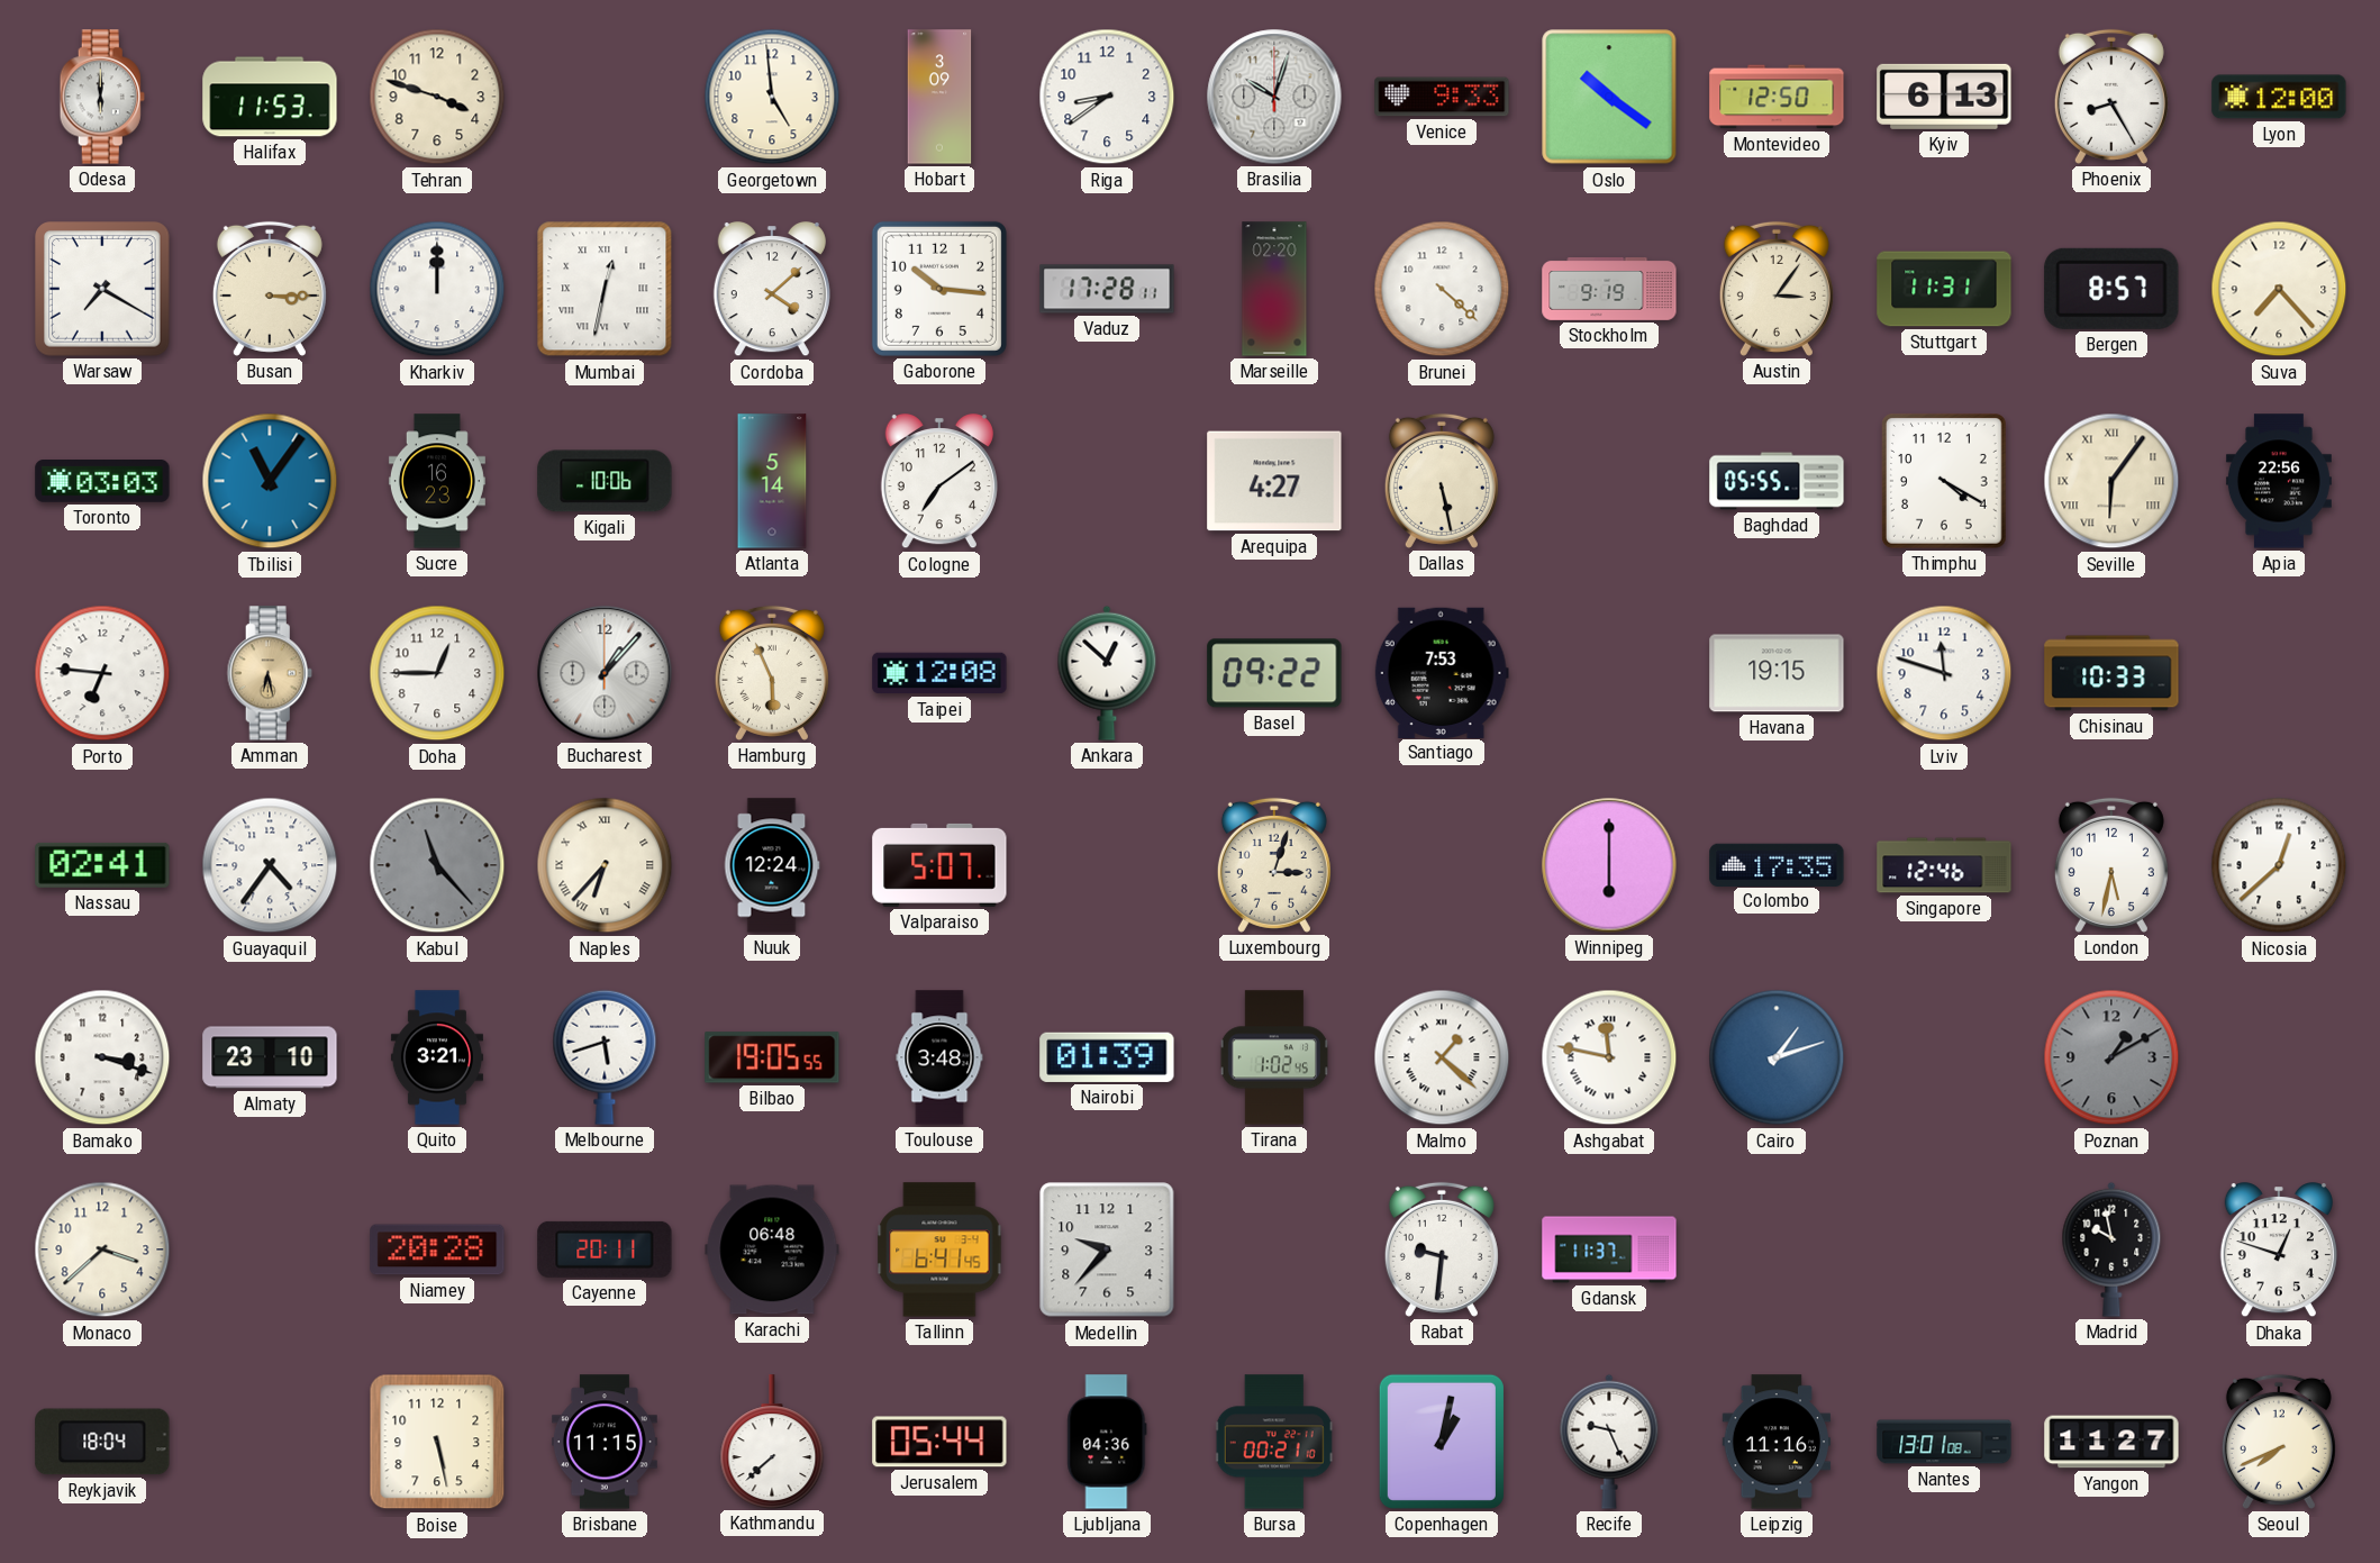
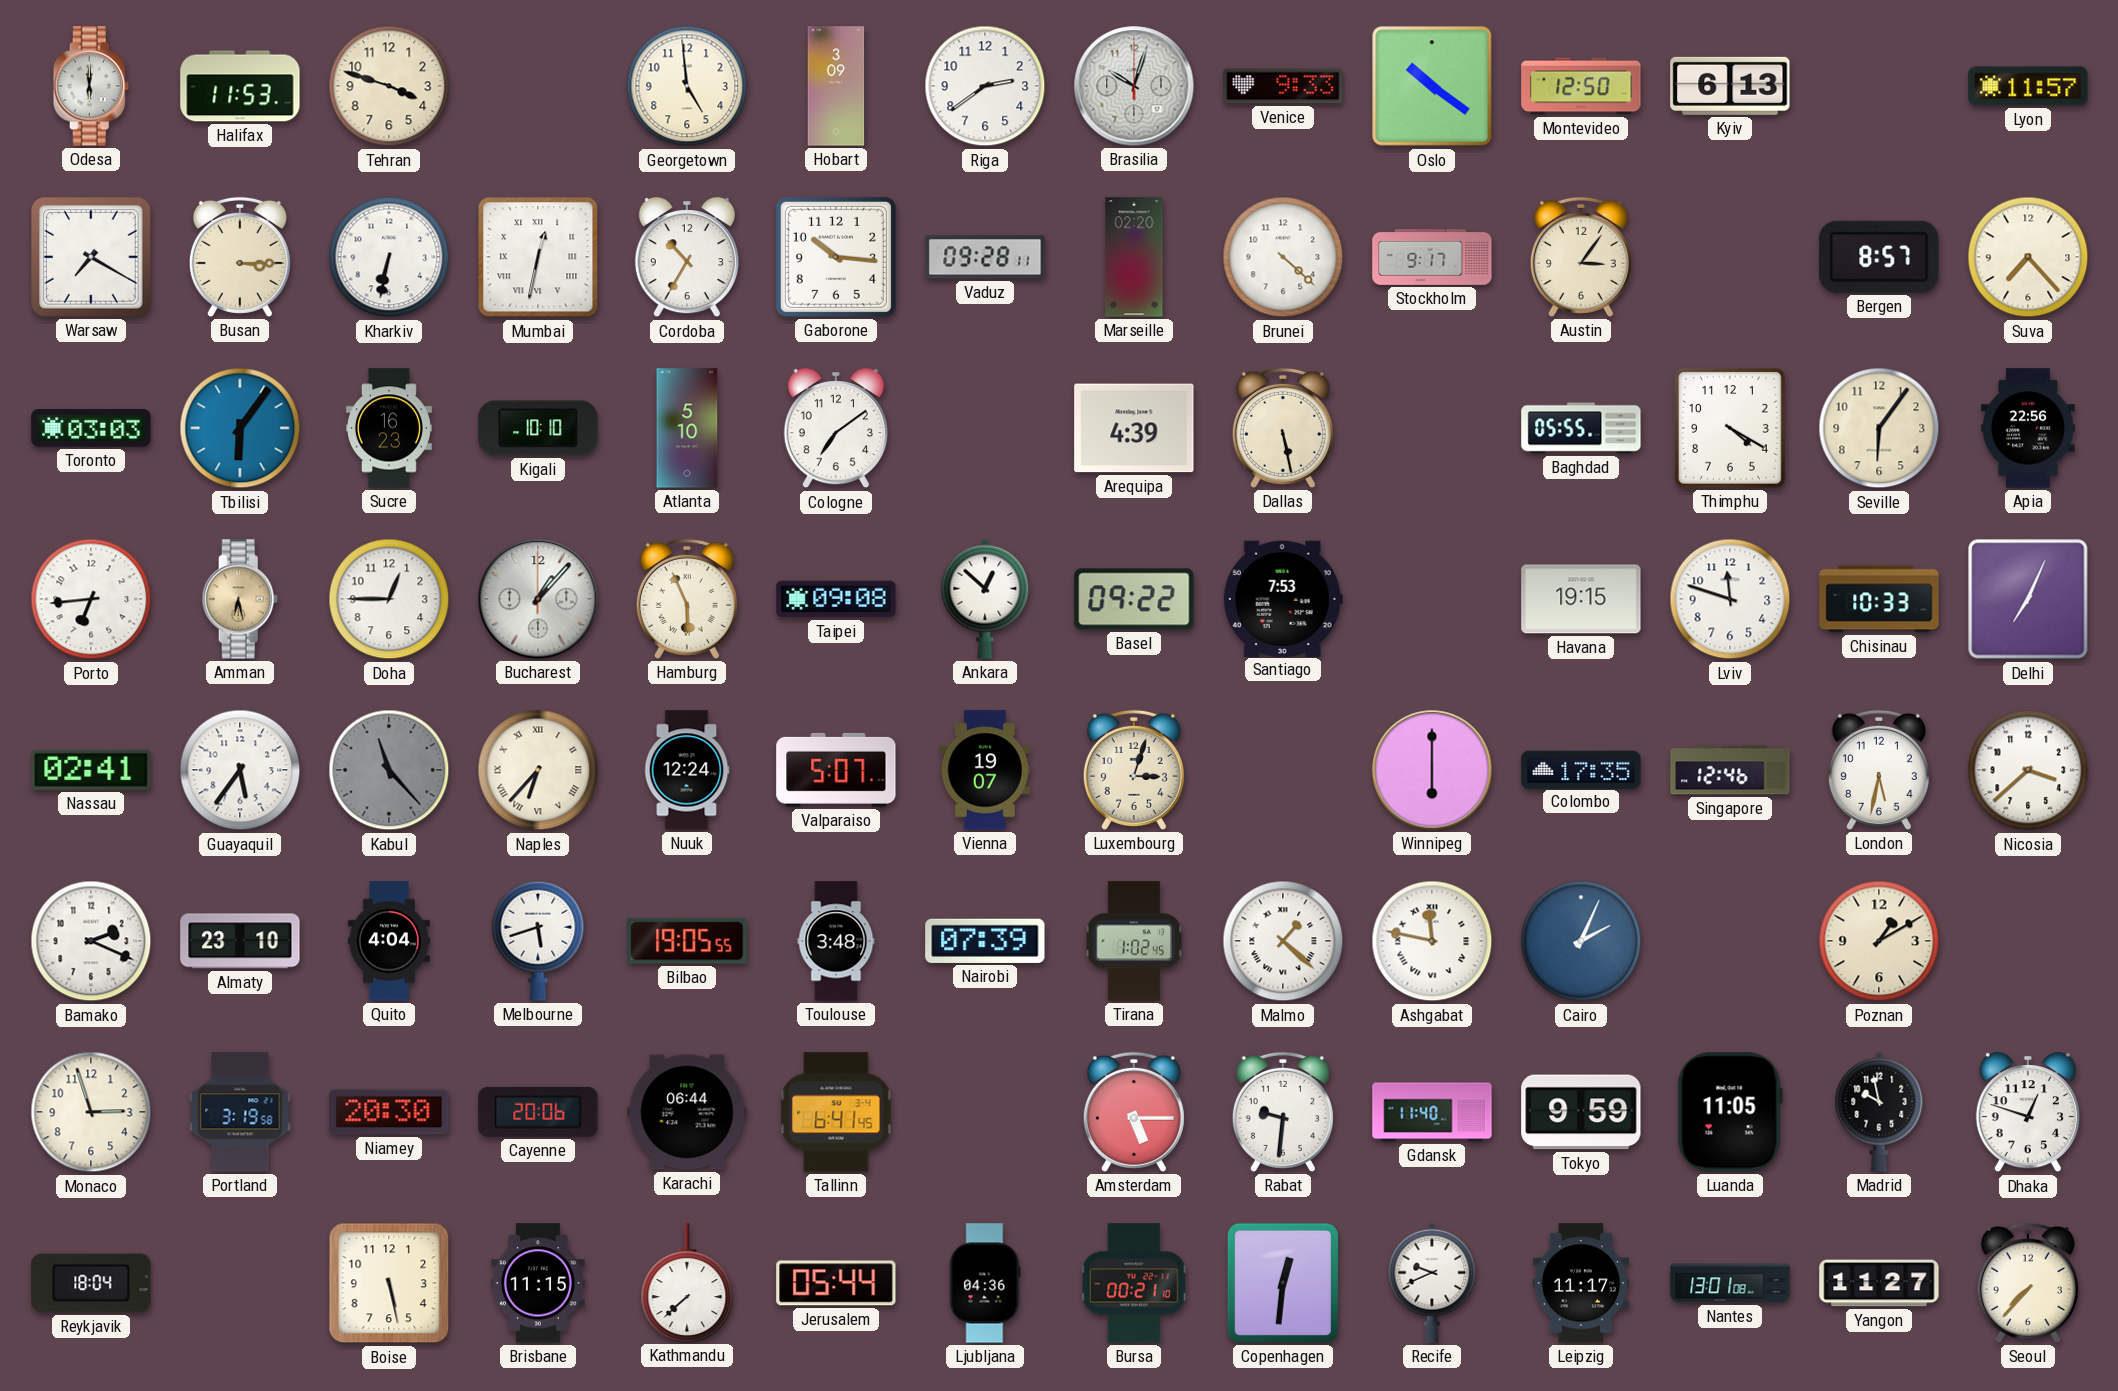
Riga: 8:39 -> 2:39 (985, 86)
Phoenix: 8:25 -> none (2111, 97)
Lyon: 12:00 -> 11:57 (2028, 86)
Kharkiv: 12:00 -> 6:32 (389, 257)
Cordoba: 4:08 -> 10:35 (687, 258)
Vaduz: 17:28 -> 09:28 (985, 257)
Stockholm: 9:19 -> 9:17 (1432, 258)
Stuttgart: 11:31 -> none (1944, 289)
Tbilisi: 11:06 -> 6:06 (240, 428)
Kigali: 10:06 -> 10:10 (538, 428)
Atlanta: 5:14 -> 5:10 (687, 428)
Arequipa: 4:27 -> 4:39 (1134, 428)
Seville numerals: Roman -> Arabic (1879, 428)
Porto: 6:46 -> 6:44 (91, 599)
Taipei: 12:08 -> 09:08 (836, 599)
Delhi: none -> 7:04 (2028, 599)
Guayaquil: 4:36 -> 5:36 (240, 770)
Vienna: none -> 19:07 (985, 770)
Nicosia: 12:38 -> 3:38 (2028, 770)
Bamako: 3:18 -> 2:19 (91, 941)
Quito: 3:21 -> 4:04 (389, 941)
Nairobi: 01:39 -> 07:39 (985, 941)
Cairo: 1:12 -> 2:04 (1581, 941)
Poznan dial: grey -> cream (1879, 941)
Monaco: 3:38 -> 2:57 (91, 1112)
Portland: none -> 3:19 (240, 1112)
Niamey: 20:28 -> 20:30 (389, 1112)
Cayenne: 20:11 -> 20:06 (538, 1112)
Karachi: 06:48 -> 06:44 (687, 1112)
Medellin: 9:37 -> none (1107, 1250)
Amsterdam: none -> 5:15 (1134, 1112)
Gdansk: 11:37 -> 11:40 (1432, 1112)
Tokyo: none -> 9:59 (1581, 1112)
Luanda: none -> 11:05 (1730, 1112)
Copenhagen: 1:02 -> 12:31 (1283, 1283)
Recife: 9:26 -> 9:41 (1432, 1283)
Leipzig: 11:16 -> 11:17 (1581, 1283)
Seoul: 7:41 -> 7:37 (2028, 1283)
